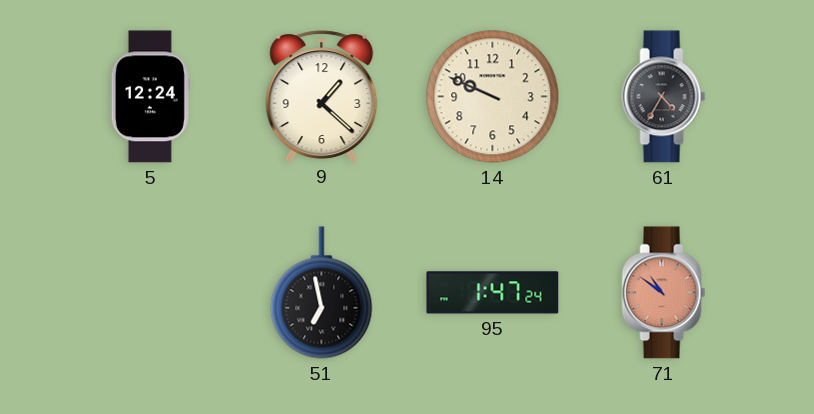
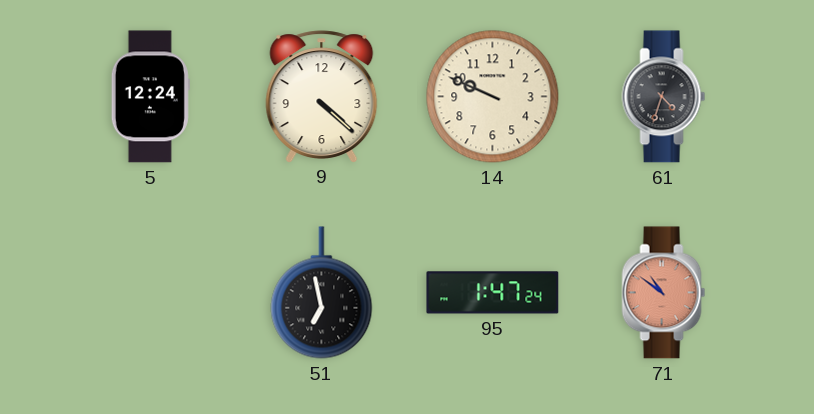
9: 1:22 -> 4:22 (322, 96)
61: 4:35 -> 4:33 (664, 97)
